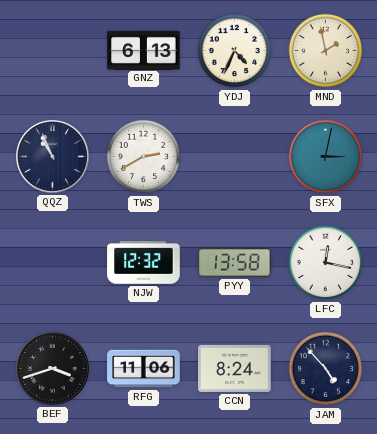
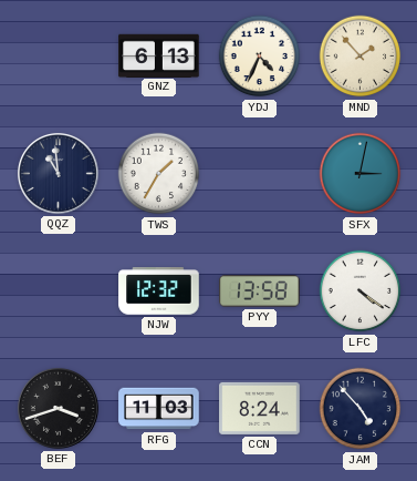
MND: 1:58 -> 1:53 (361, 57)
QQZ: 10:56 -> 10:59 (58, 173)
TWS: 2:40 -> 1:35 (159, 174)
LFC: 12:17 -> 4:21 (361, 291)
RFG: 11:06 -> 11:03 (159, 409)
